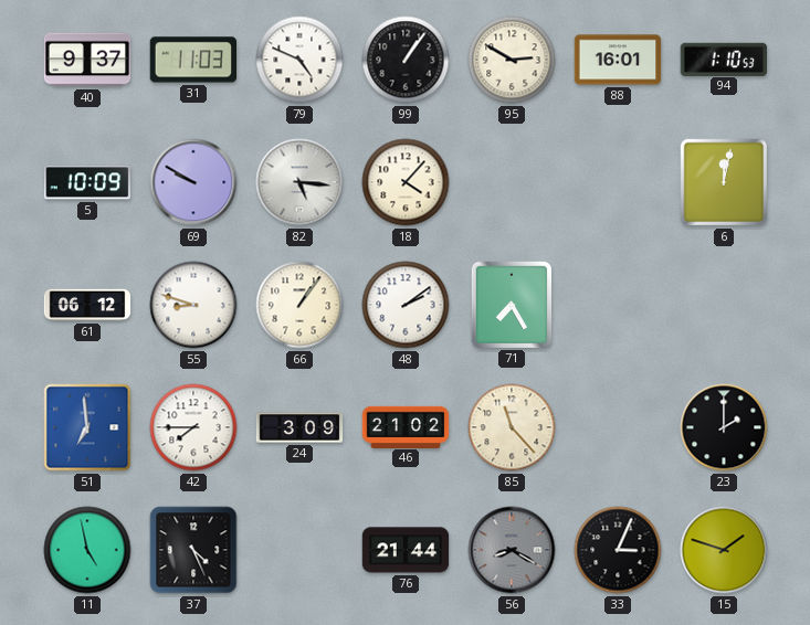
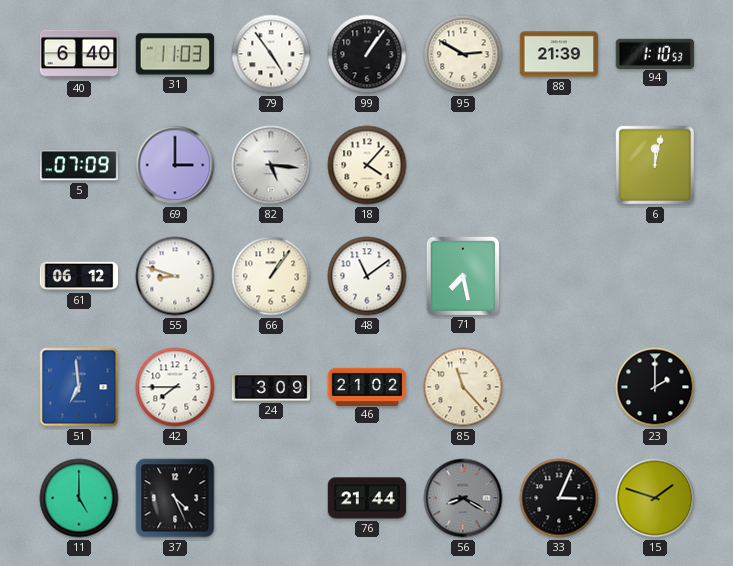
40: 9:37 -> 6:40 (79, 54)
79: 4:49 -> 4:54 (271, 54)
88: 16:01 -> 21:39 (559, 54)
5: 10:09 -> 07:09 (79, 165)
69: 9:50 -> 3:00 (175, 165)
48: 2:09 -> 11:09 (367, 276)
71: 7:25 -> 7:28 (462, 275)
11: 4:58 -> 5:00 (79, 498)
